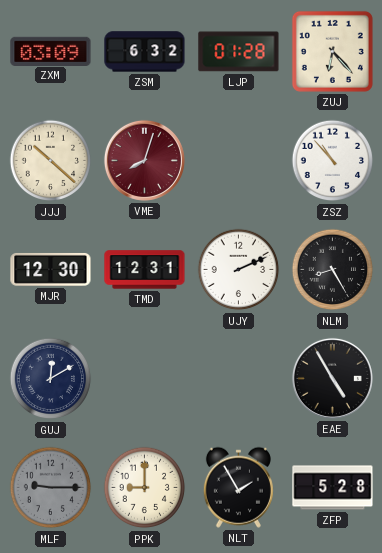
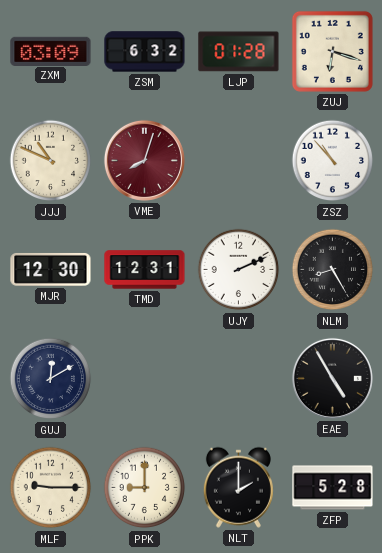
ZUJ: 6:23 -> 6:18 (332, 51)
JJJ: 10:22 -> 10:49 (51, 161)
MLF dial: grey -> cream (51, 488)
NLT: 1:55 -> 2:00 (238, 487)
